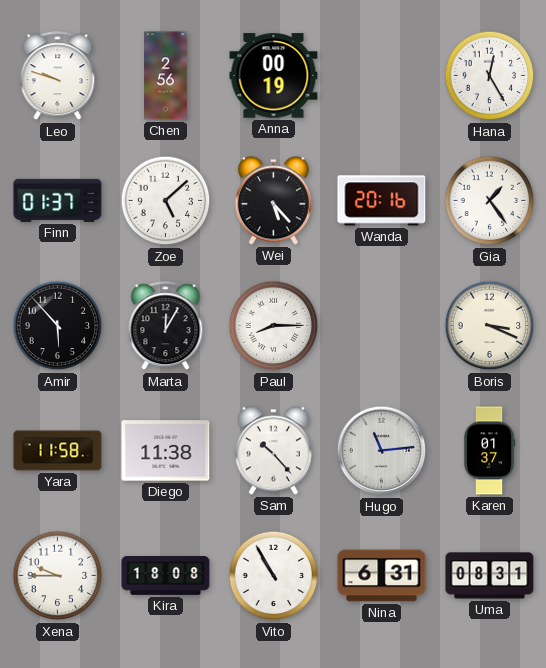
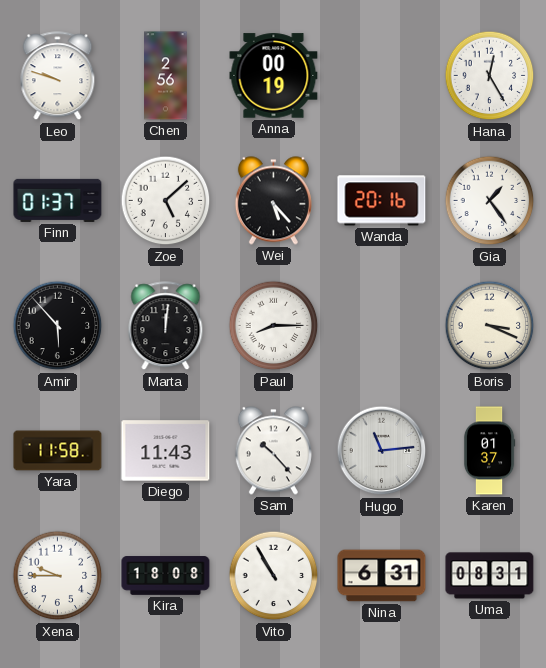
Marta: 12:05 -> 12:01 (166, 326)
Diego: 11:38 -> 11:43 (166, 451)
